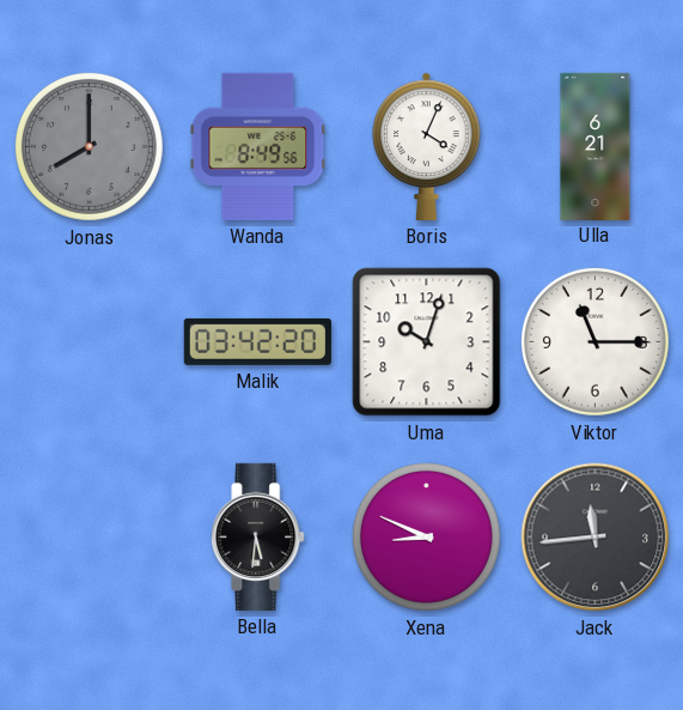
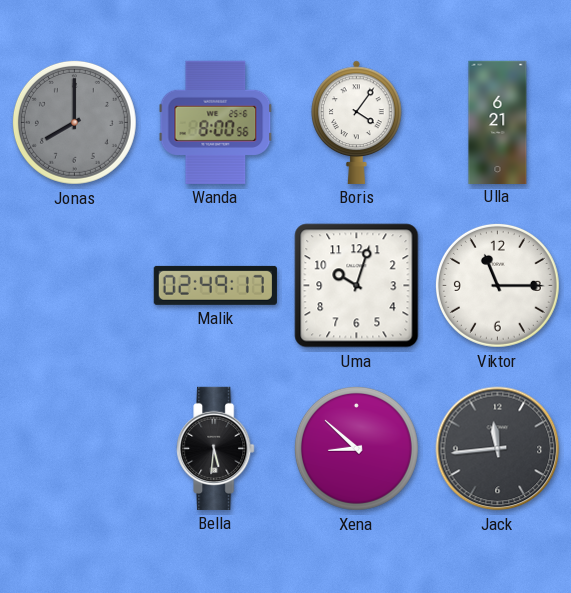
Wanda: 8:49 -> 8:00 (216, 122)
Boris: 4:04 -> 4:06 (357, 122)
Malik: 03:42 -> 02:49 (215, 285)
Xena: 8:49 -> 8:52 (356, 448)
